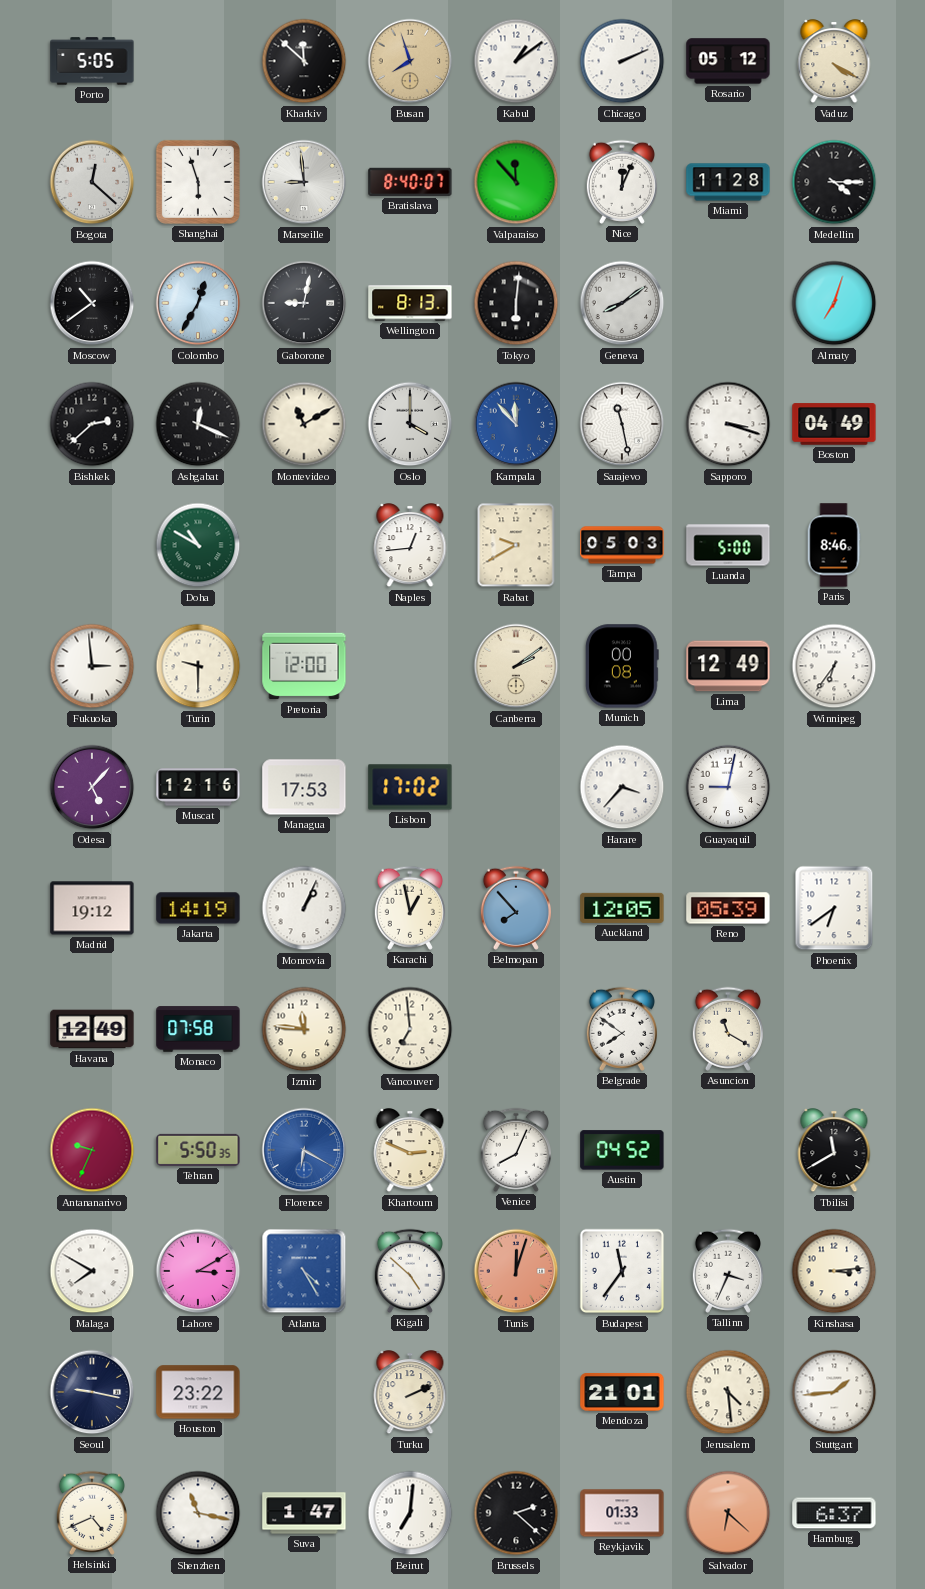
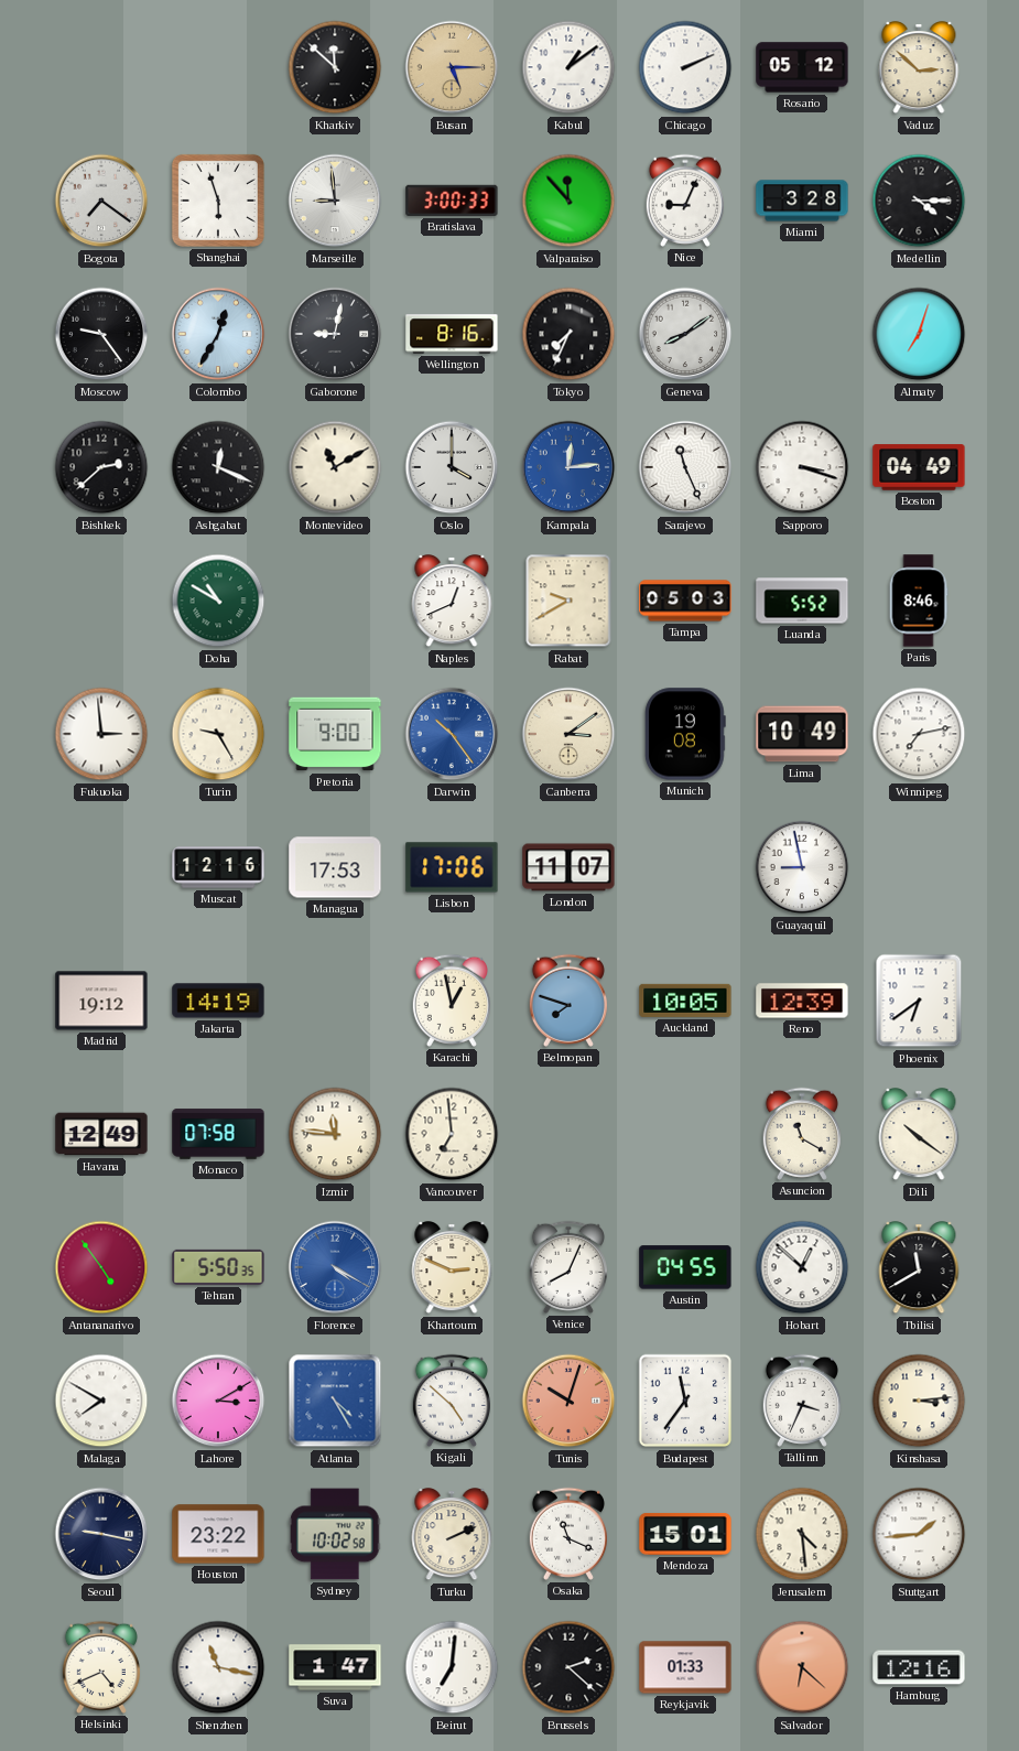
Porto: 5:05 -> none (92, 61)
Busan: 7:57 -> 5:15 (452, 67)
Vaduz: 4:20 -> 2:52 (919, 68)
Bogota: 12:22 -> 7:21 (101, 201)
Bratislava: 8:40 -> 3:00 (452, 201)
Nice: 12:04 -> 9:04 (685, 201)
Miami: 11:28 -> 3:28 (802, 201)
Moscow: 10:39 -> 9:24 (101, 334)
Wellington: 8:13 -> 8:16 (452, 334)
Tokyo: 6:01 -> 7:34 (568, 334)
Kampala: 11:53 -> 12:14 (568, 467)
Sarajevo: 11:28 -> 11:26 (685, 467)
Naples: 12:44 -> 12:41 (452, 602)
Luanda: 5:00 -> 5:52 (802, 601)
Turin: 9:30 -> 9:25 (218, 734)
Pretoria: 12:00 -> 9:00 (335, 734)
Darwin: none -> 10:24 (452, 734)
Canberra: 2:09 -> 3:09 (568, 734)
Munich: 00:08 -> 19:08 (685, 734)
Lima: 12:49 -> 10:49 (802, 734)
Winnipeg: 6:36 -> 7:13 (919, 734)
Odesa: 5:07 -> none (92, 787)
Lisbon: 17:02 -> 17:06 (452, 867)
London: none -> 11:07 (568, 867)
Harare: 3:37 -> none (622, 787)
Guayaquil: 9:02 -> 8:58 (802, 867)
Monrovia: 1:04 -> none (304, 908)
Belmopan: 7:53 -> 7:48 (568, 1001)
Auckland: 12:05 -> 10:05 (685, 1001)
Reno: 05:39 -> 12:39 (802, 1001)
Belgrade: 7:51 -> none (622, 1029)
Dili: none -> 10:21 (919, 1135)
Antananarivo: 9:34 -> 4:54 (101, 1267)
Florence: 6:20 -> 4:20 (335, 1267)
Austin: 04:52 -> 04:55 (685, 1267)
Hobart: none -> 12:52 (802, 1267)
Tunis: 12:03 -> 10:03 (568, 1401)
Sydney: none -> 10:02 (336, 1534)
Osaka: none -> 11:19 (568, 1534)
Mendoza: 21:01 -> 15:01 (685, 1534)
Hamburg: 6:37 -> 12:16 (919, 1667)
